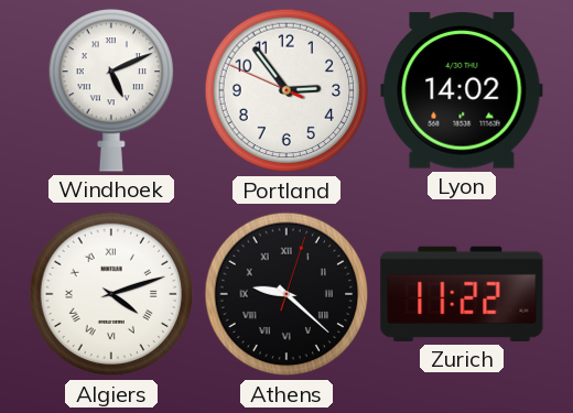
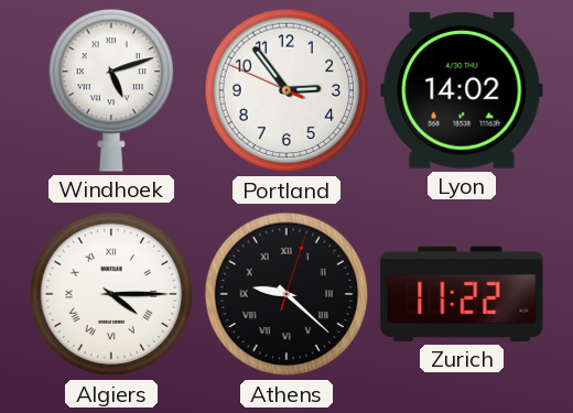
Windhoek: 5:11 -> 5:12 (110, 90)
Algiers: 4:12 -> 4:15 (111, 294)
